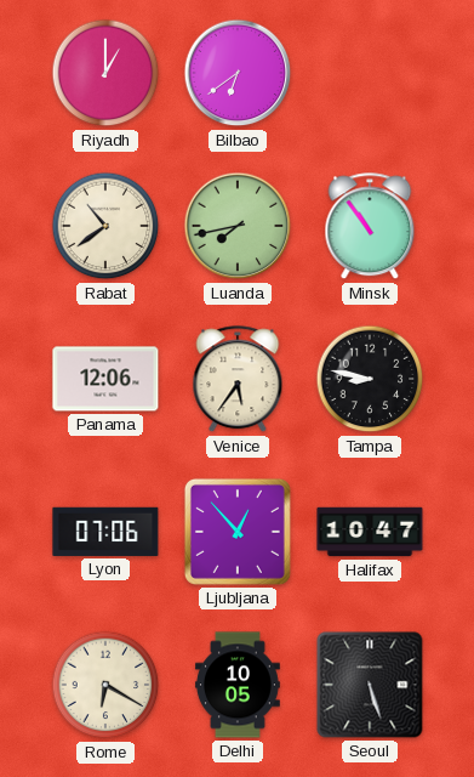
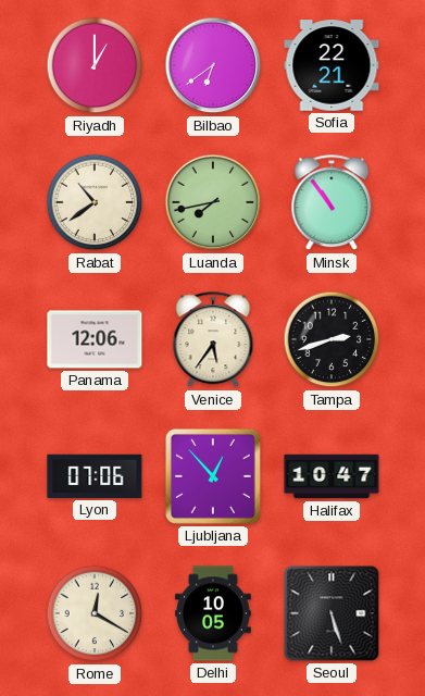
Sofia: none -> 22:21 (332, 65)
Tampa: 8:47 -> 2:42 (332, 339)
Rome: 6:20 -> 12:20 (95, 613)
